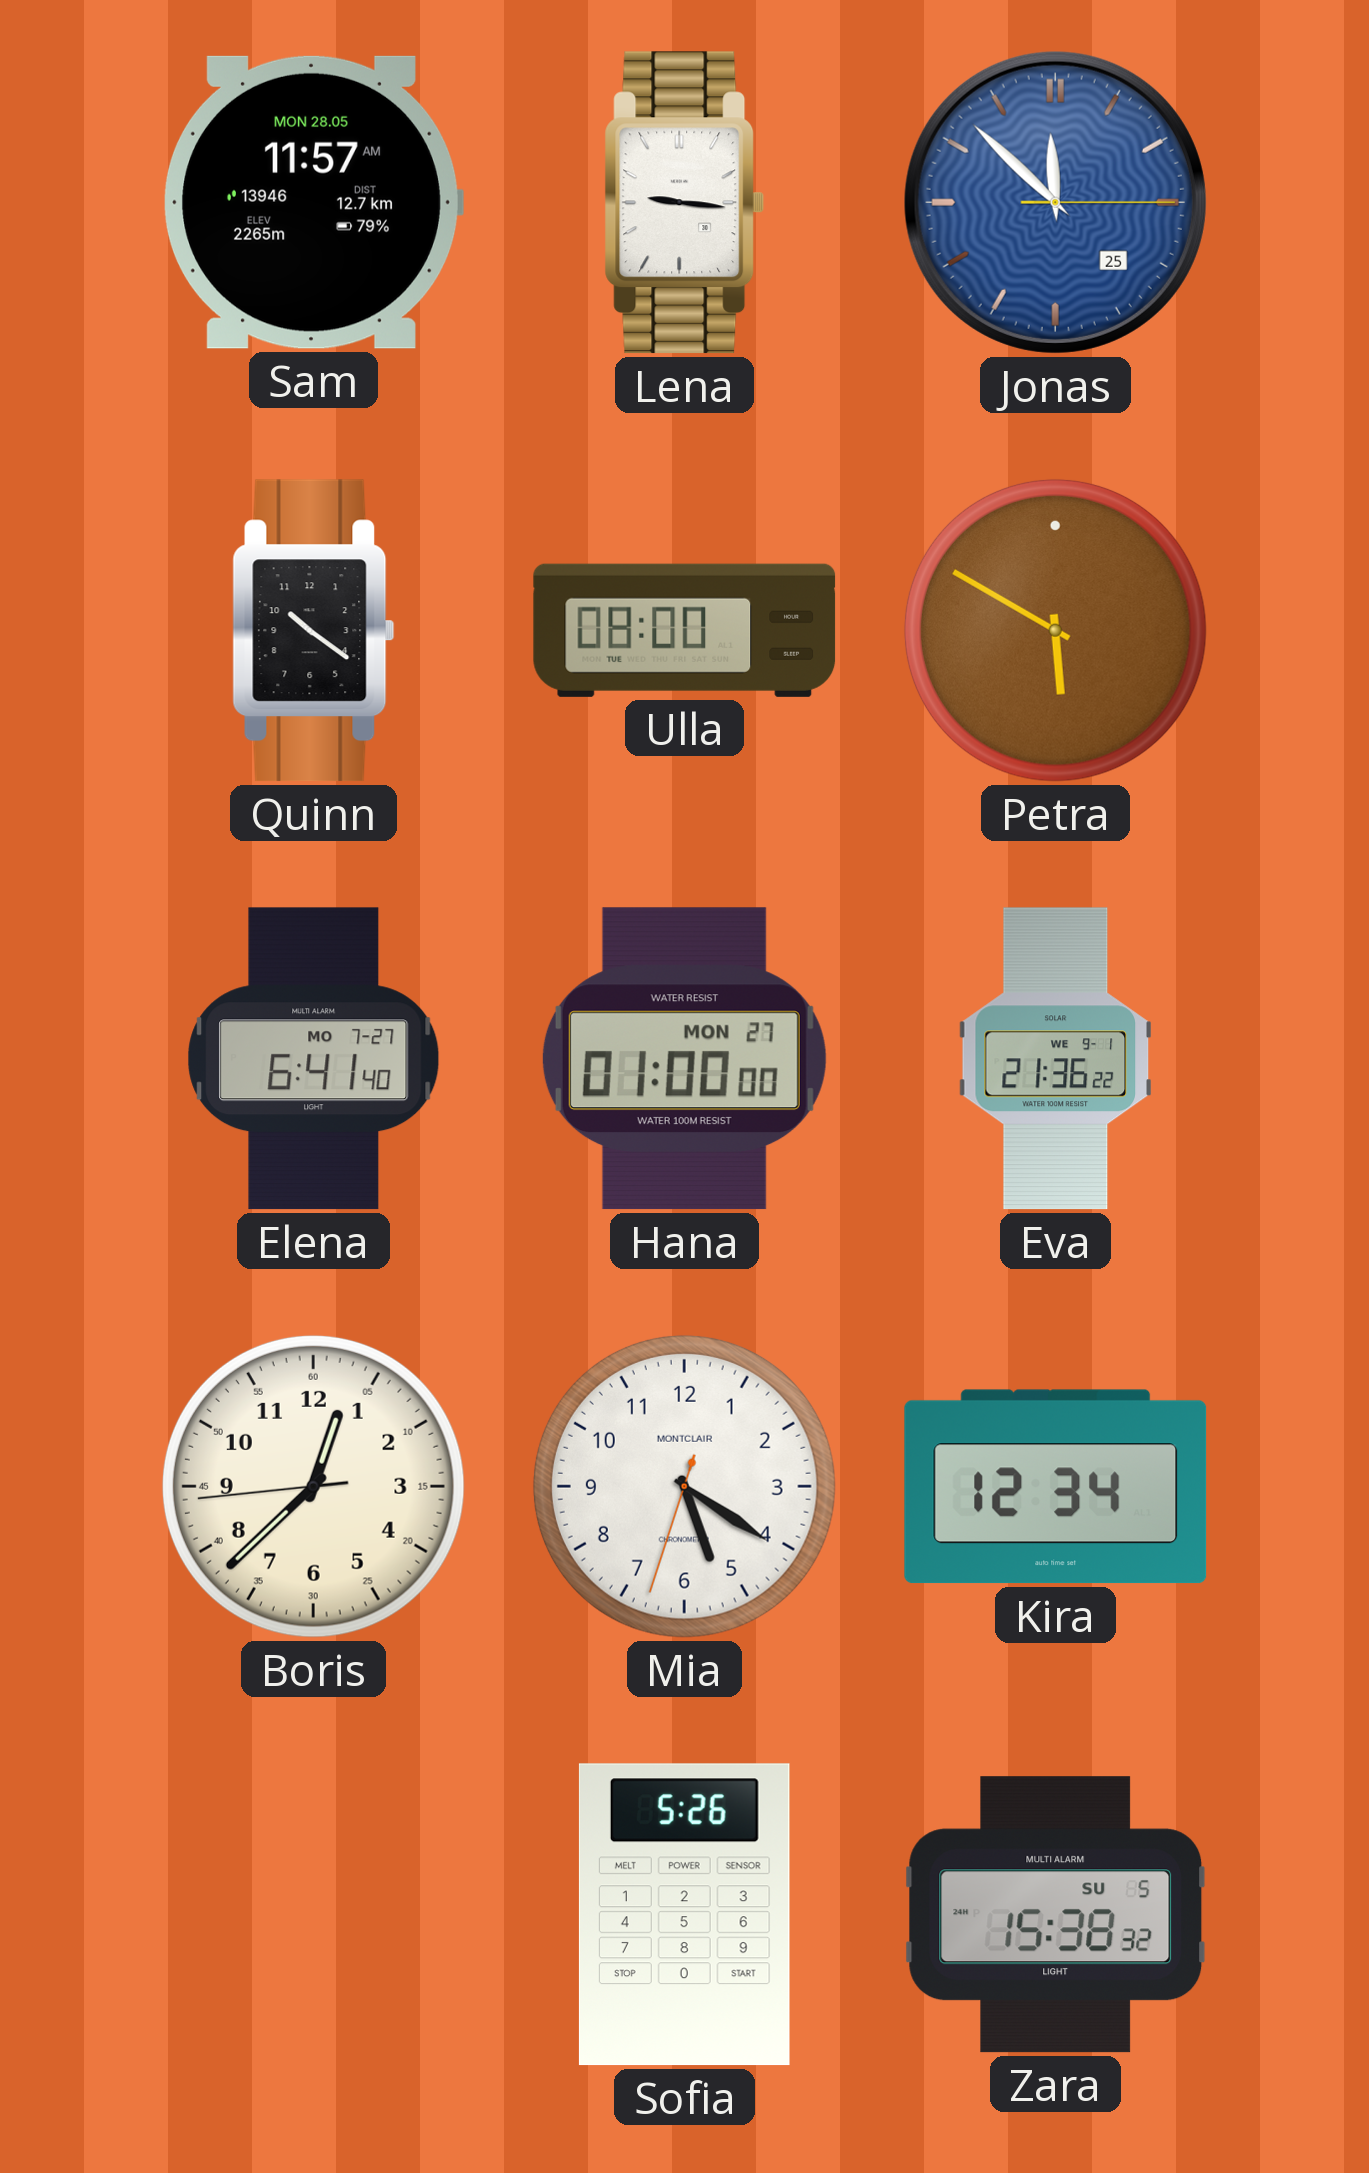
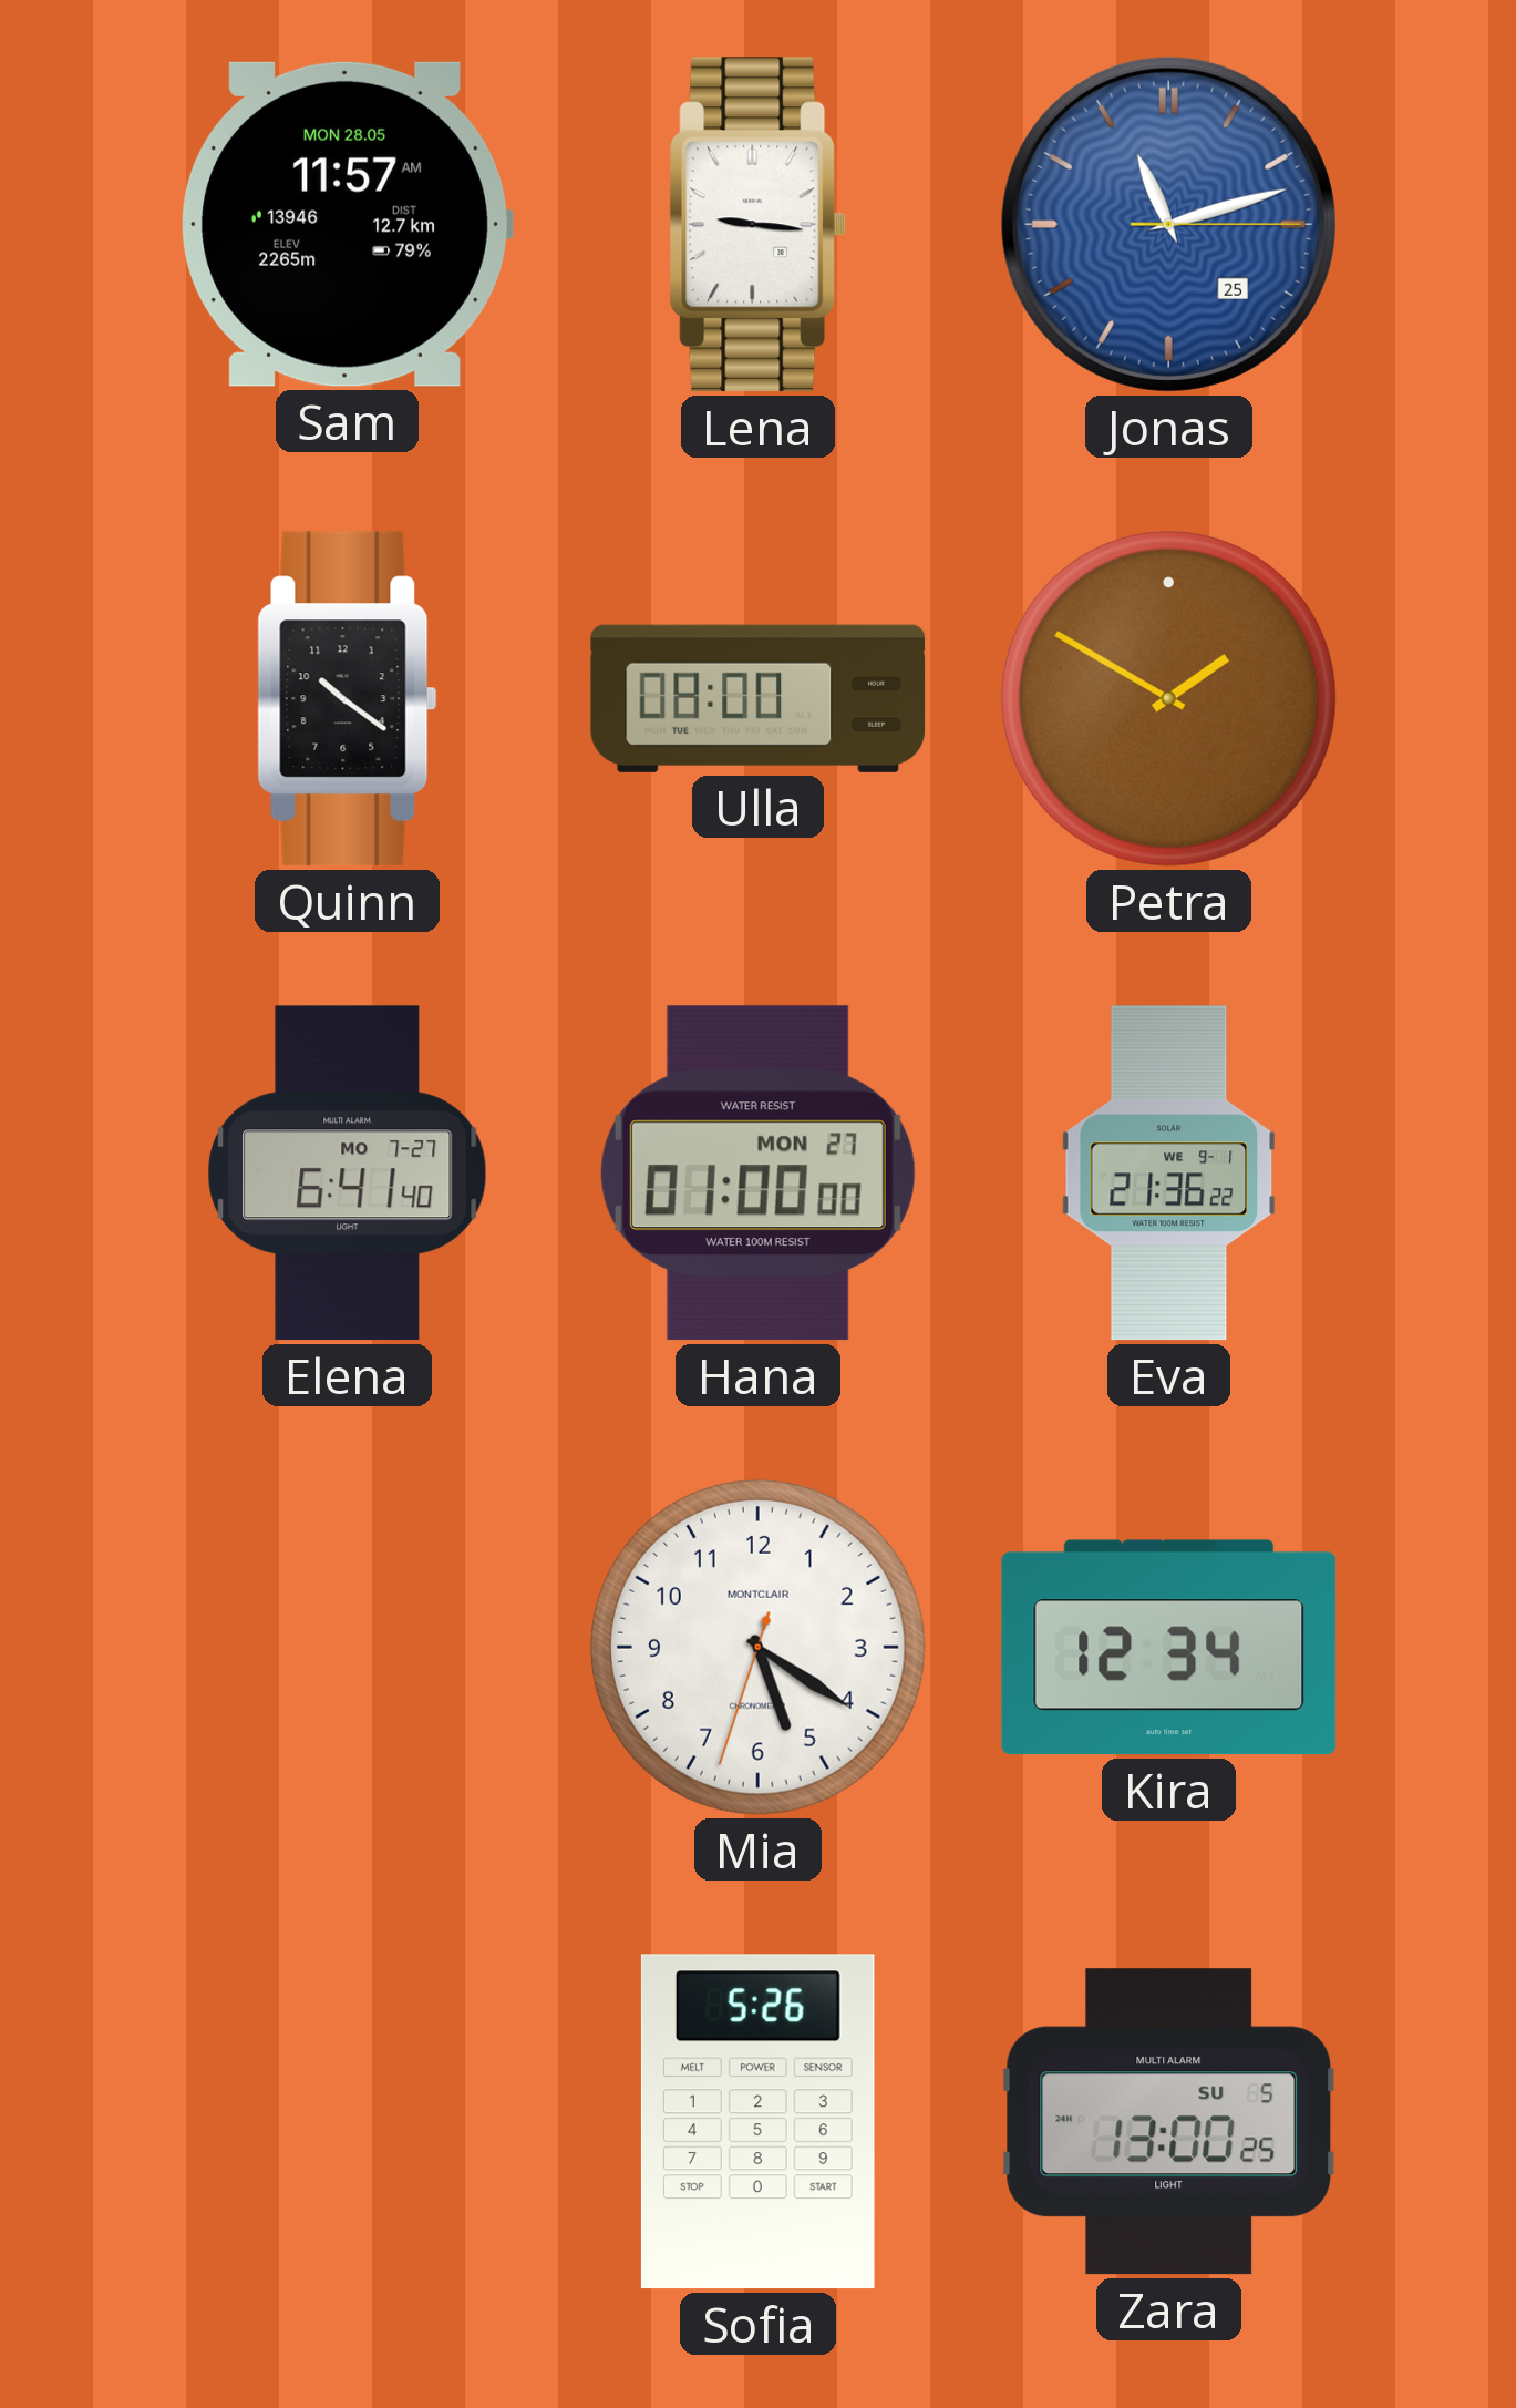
Jonas: 11:52 -> 11:12 (1168, 224)
Petra: 5:50 -> 1:50 (1168, 698)
Boris: 12:37 -> none (313, 1486)
Zara: 15:38 -> 13:00 (1169, 2122)
